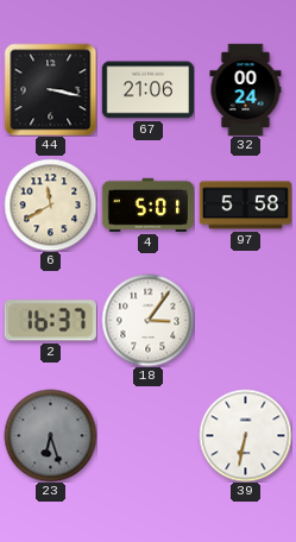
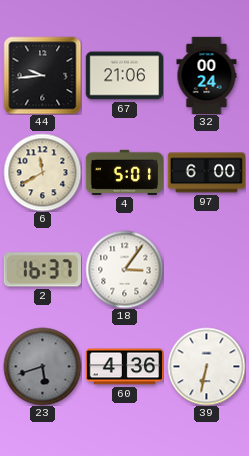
44: 3:17 -> 9:44 (42, 75)
97: 5:58 -> 6:00 (206, 173)
23: 6:27 -> 5:42 (42, 366)
60: none -> 4:36 (124, 367)
